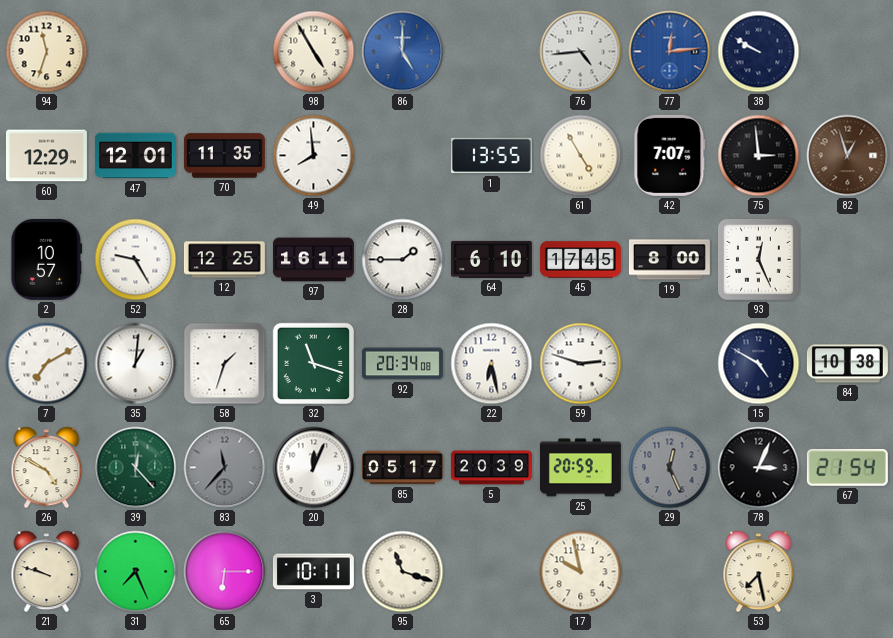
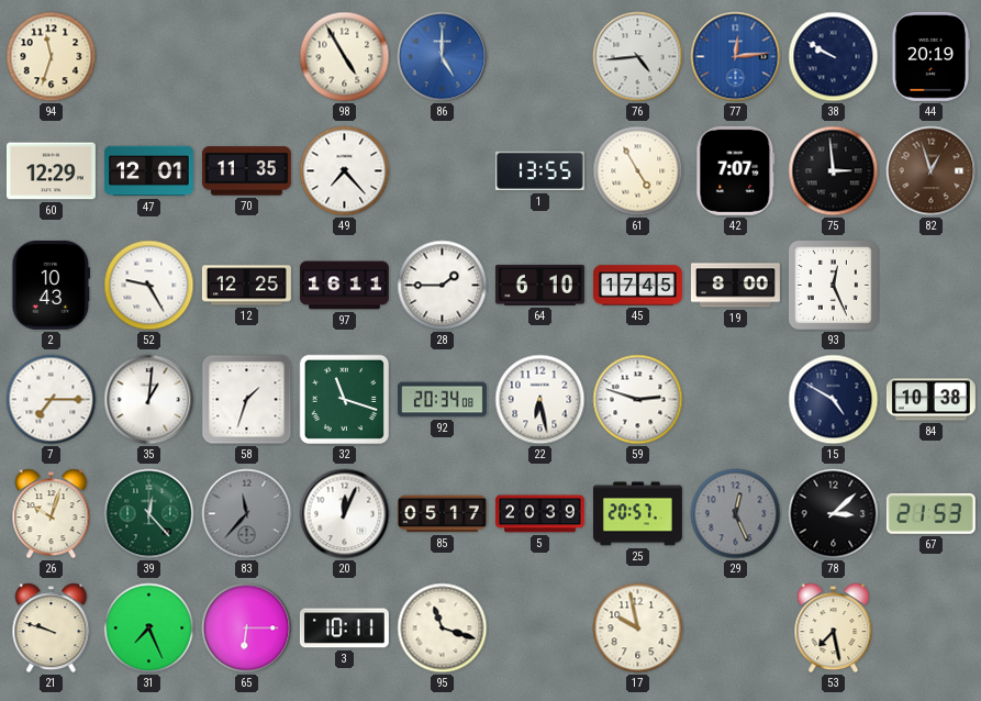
44: none -> 20:19 (929, 56)
49: 7:59 -> 7:23 (345, 171)
2: 10:57 -> 10:43 (52, 285)
7: 7:10 -> 7:15 (52, 400)
26: 4:50 -> 10:03 (52, 514)
25: 20:59 -> 20:57 (637, 514)
78: 3:04 -> 3:08 (834, 514)
67: 21:54 -> 21:53 (930, 513)
